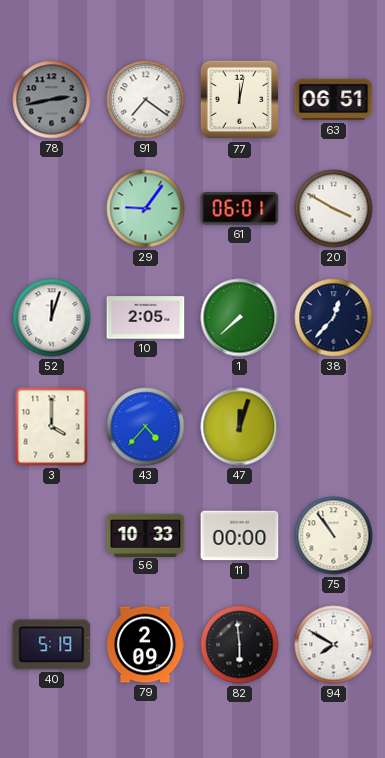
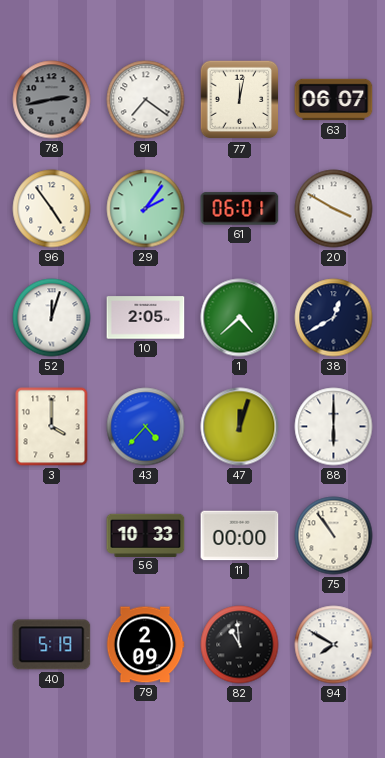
63: 06:51 -> 06:07 (334, 100)
96: none -> 4:54 (52, 209)
29: 9:06 -> 2:06 (146, 209)
1: 7:38 -> 4:38 (240, 318)
38: 12:37 -> 12:40 (334, 318)
88: none -> 6:00 (334, 427)
82: 5:59 -> 10:59 (240, 645)
